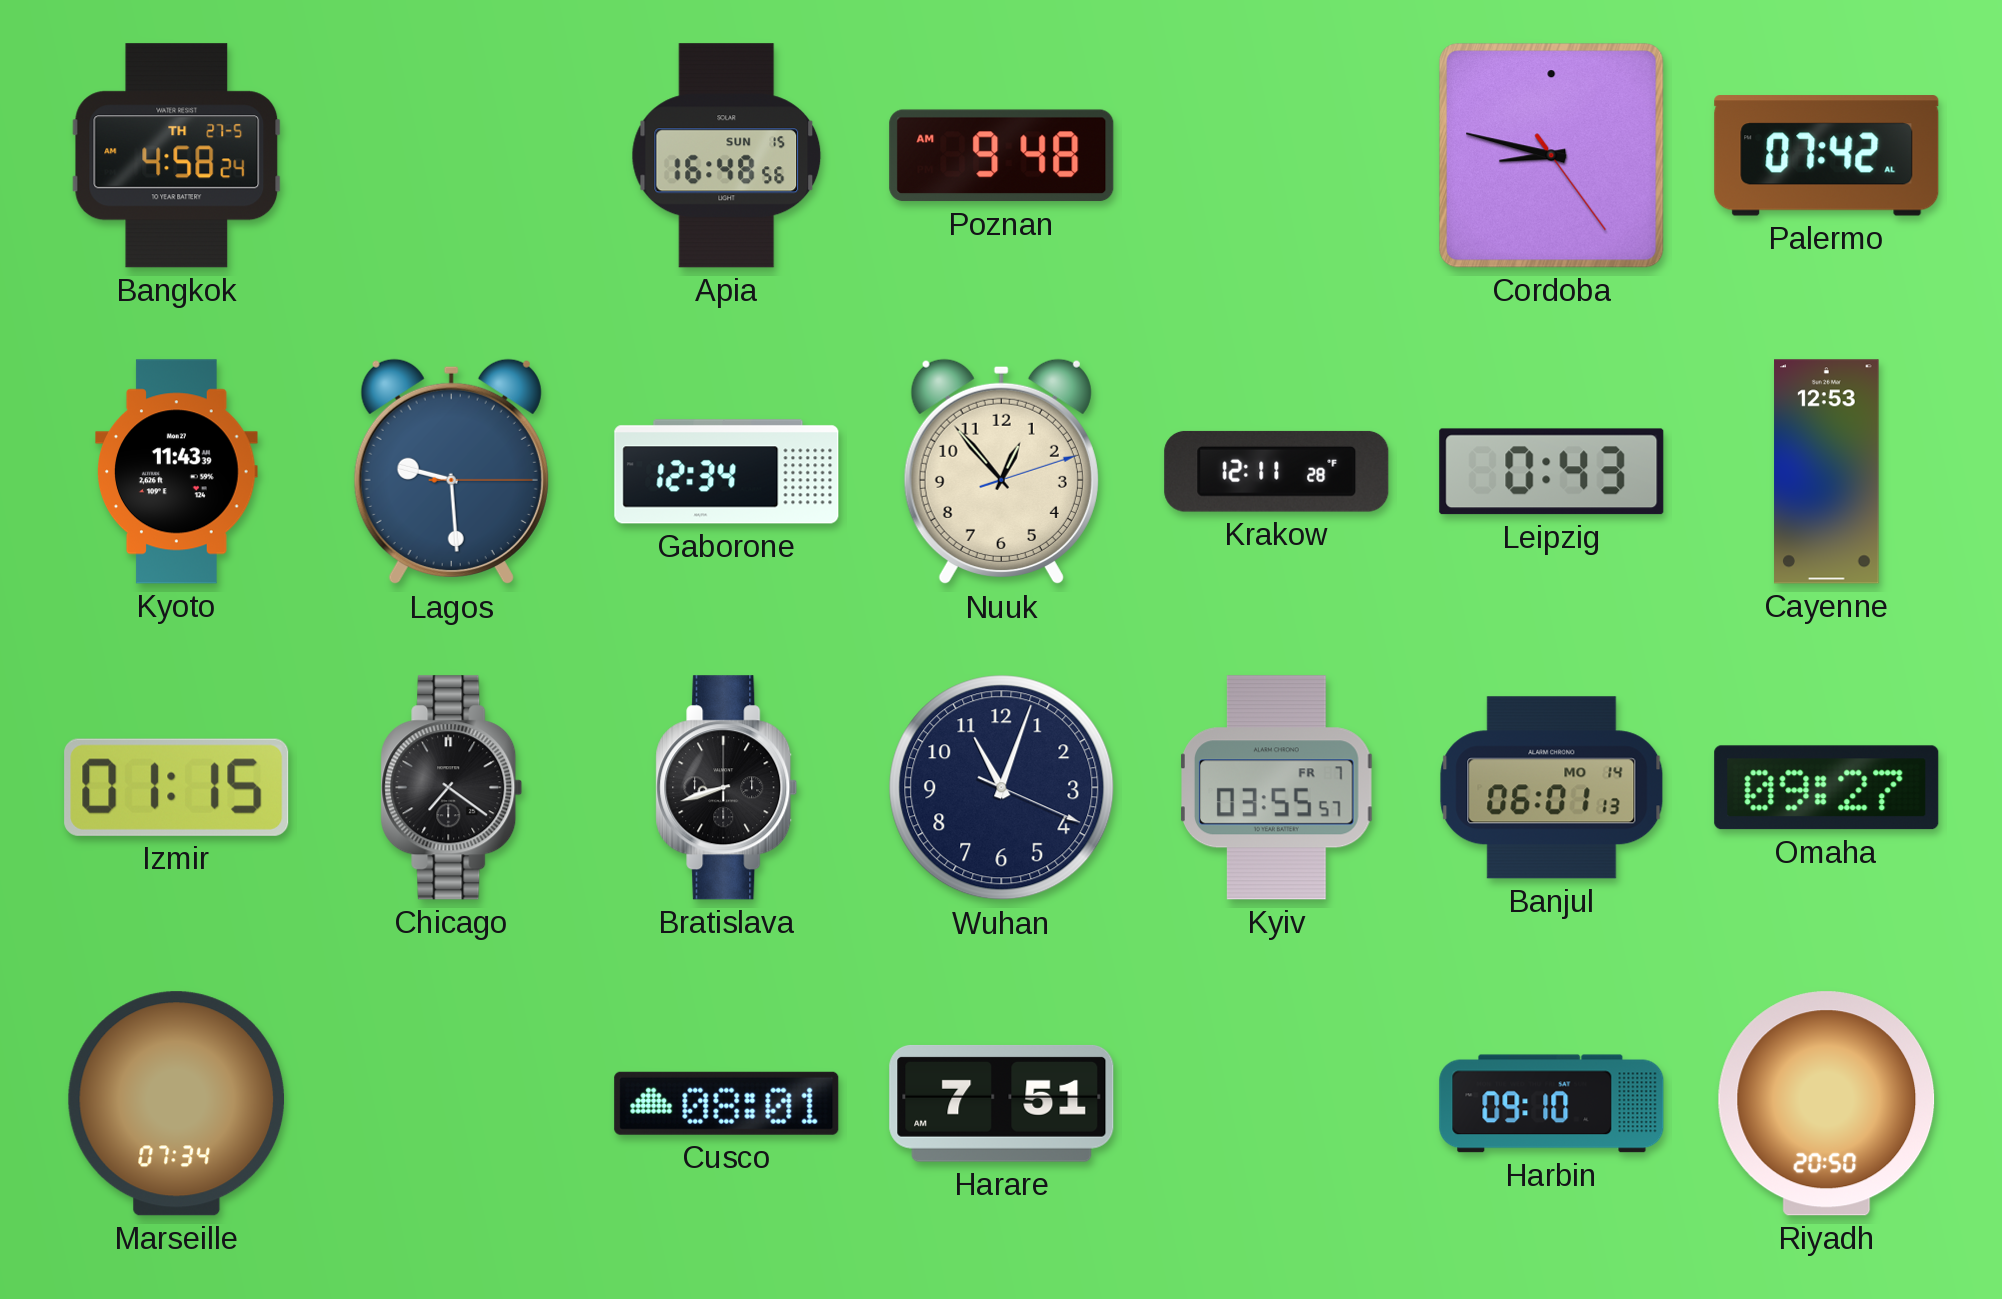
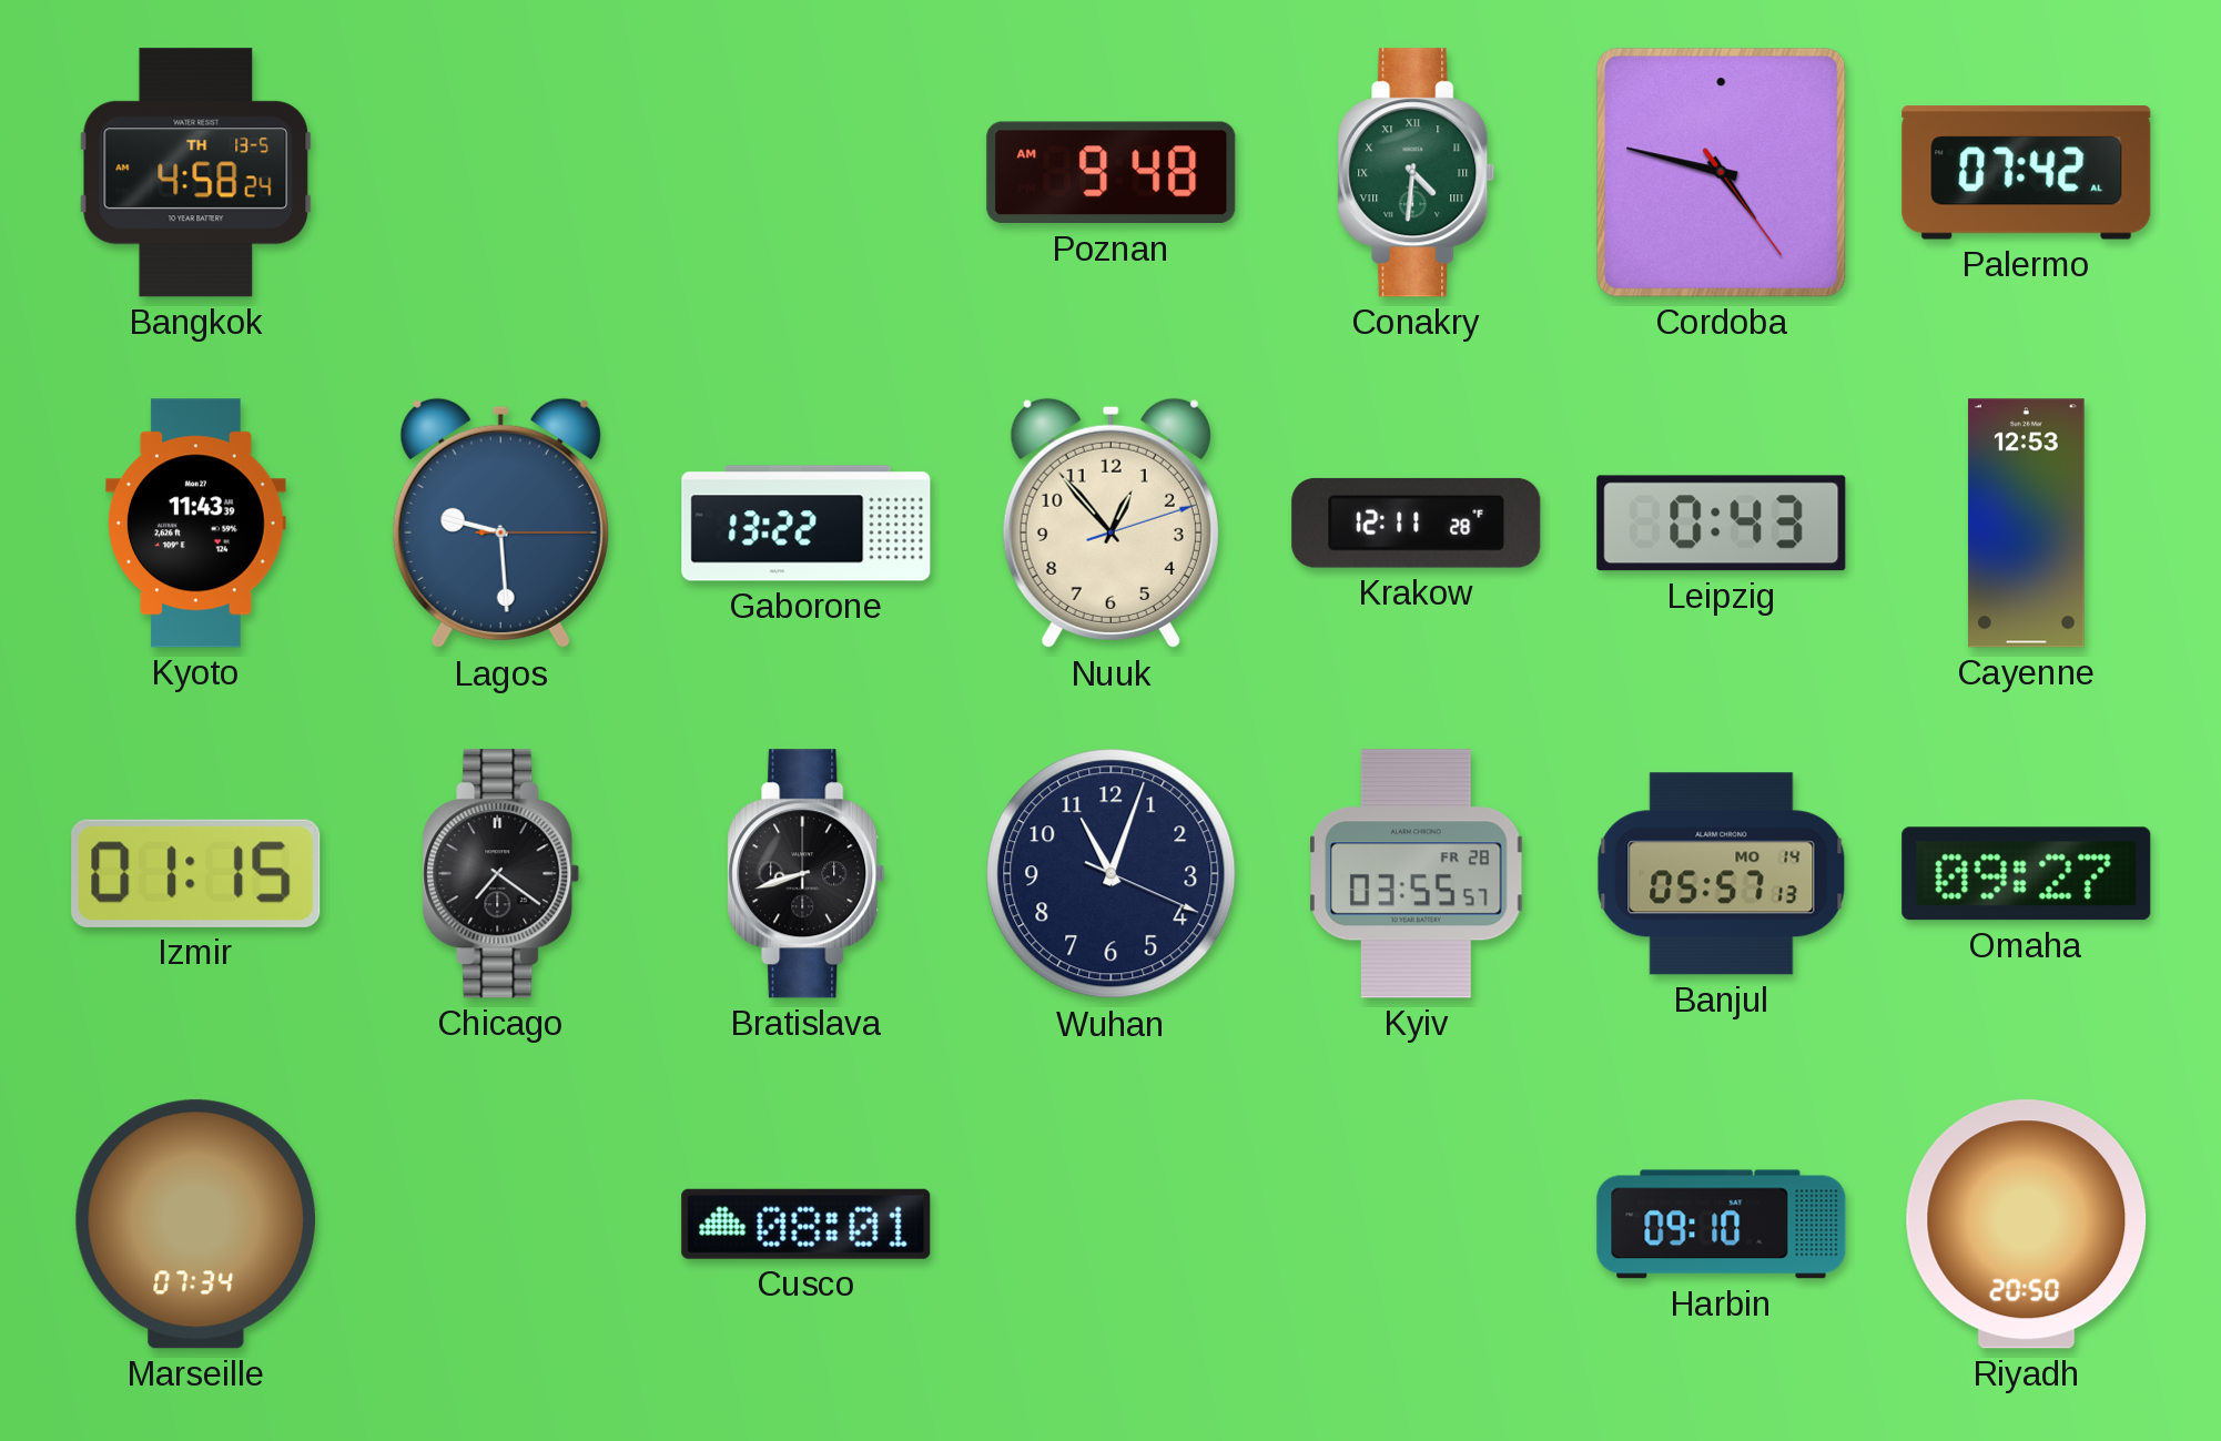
Bangkok date: TH 27-5 -> TH 13-5 (196, 173)
Apia: 16:48 -> none (727, 156)
Conakry: none -> 4:31 (1417, 173)
Cordoba: 8:47 -> 4:47 (1722, 173)
Gaborone: 12:34 -> 13:22 (807, 524)
Kyiv date: FR 7 -> FR 28 (1417, 874)
Banjul: 06:01 -> 05:57 (1722, 874)
Harare: 7:51 -> none (1002, 1103)
